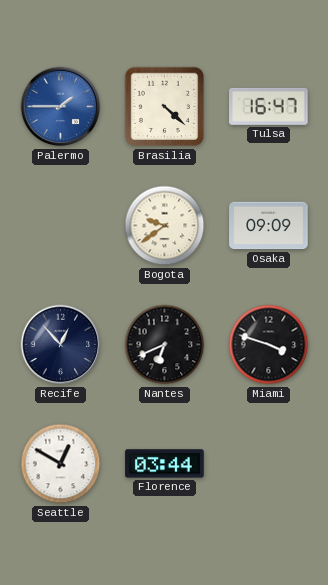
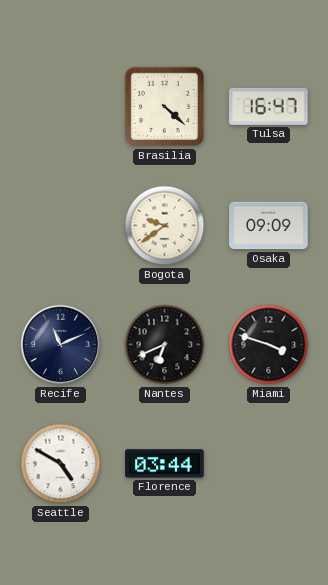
Palermo: 1:45 -> none (61, 107)
Recife: 12:53 -> 11:11 (61, 345)
Seattle: 12:50 -> 4:50 (61, 464)
